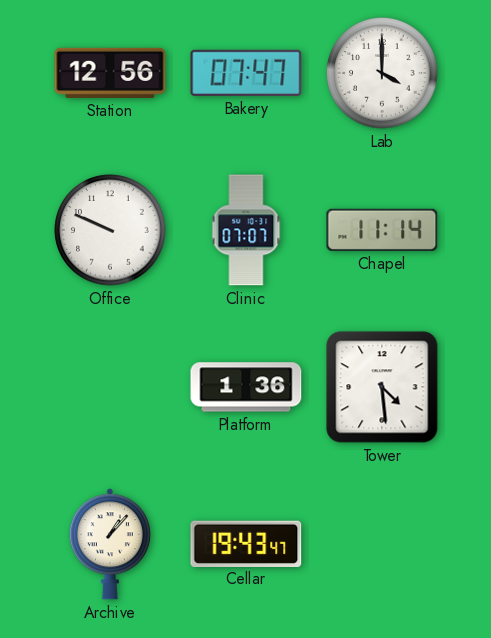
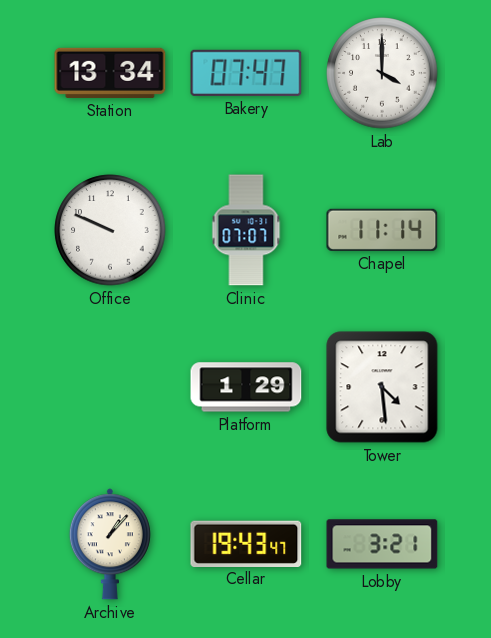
Station: 12:56 -> 13:34 (110, 73)
Platform: 1:36 -> 1:29 (246, 387)
Lobby: none -> 3:21 (382, 544)
